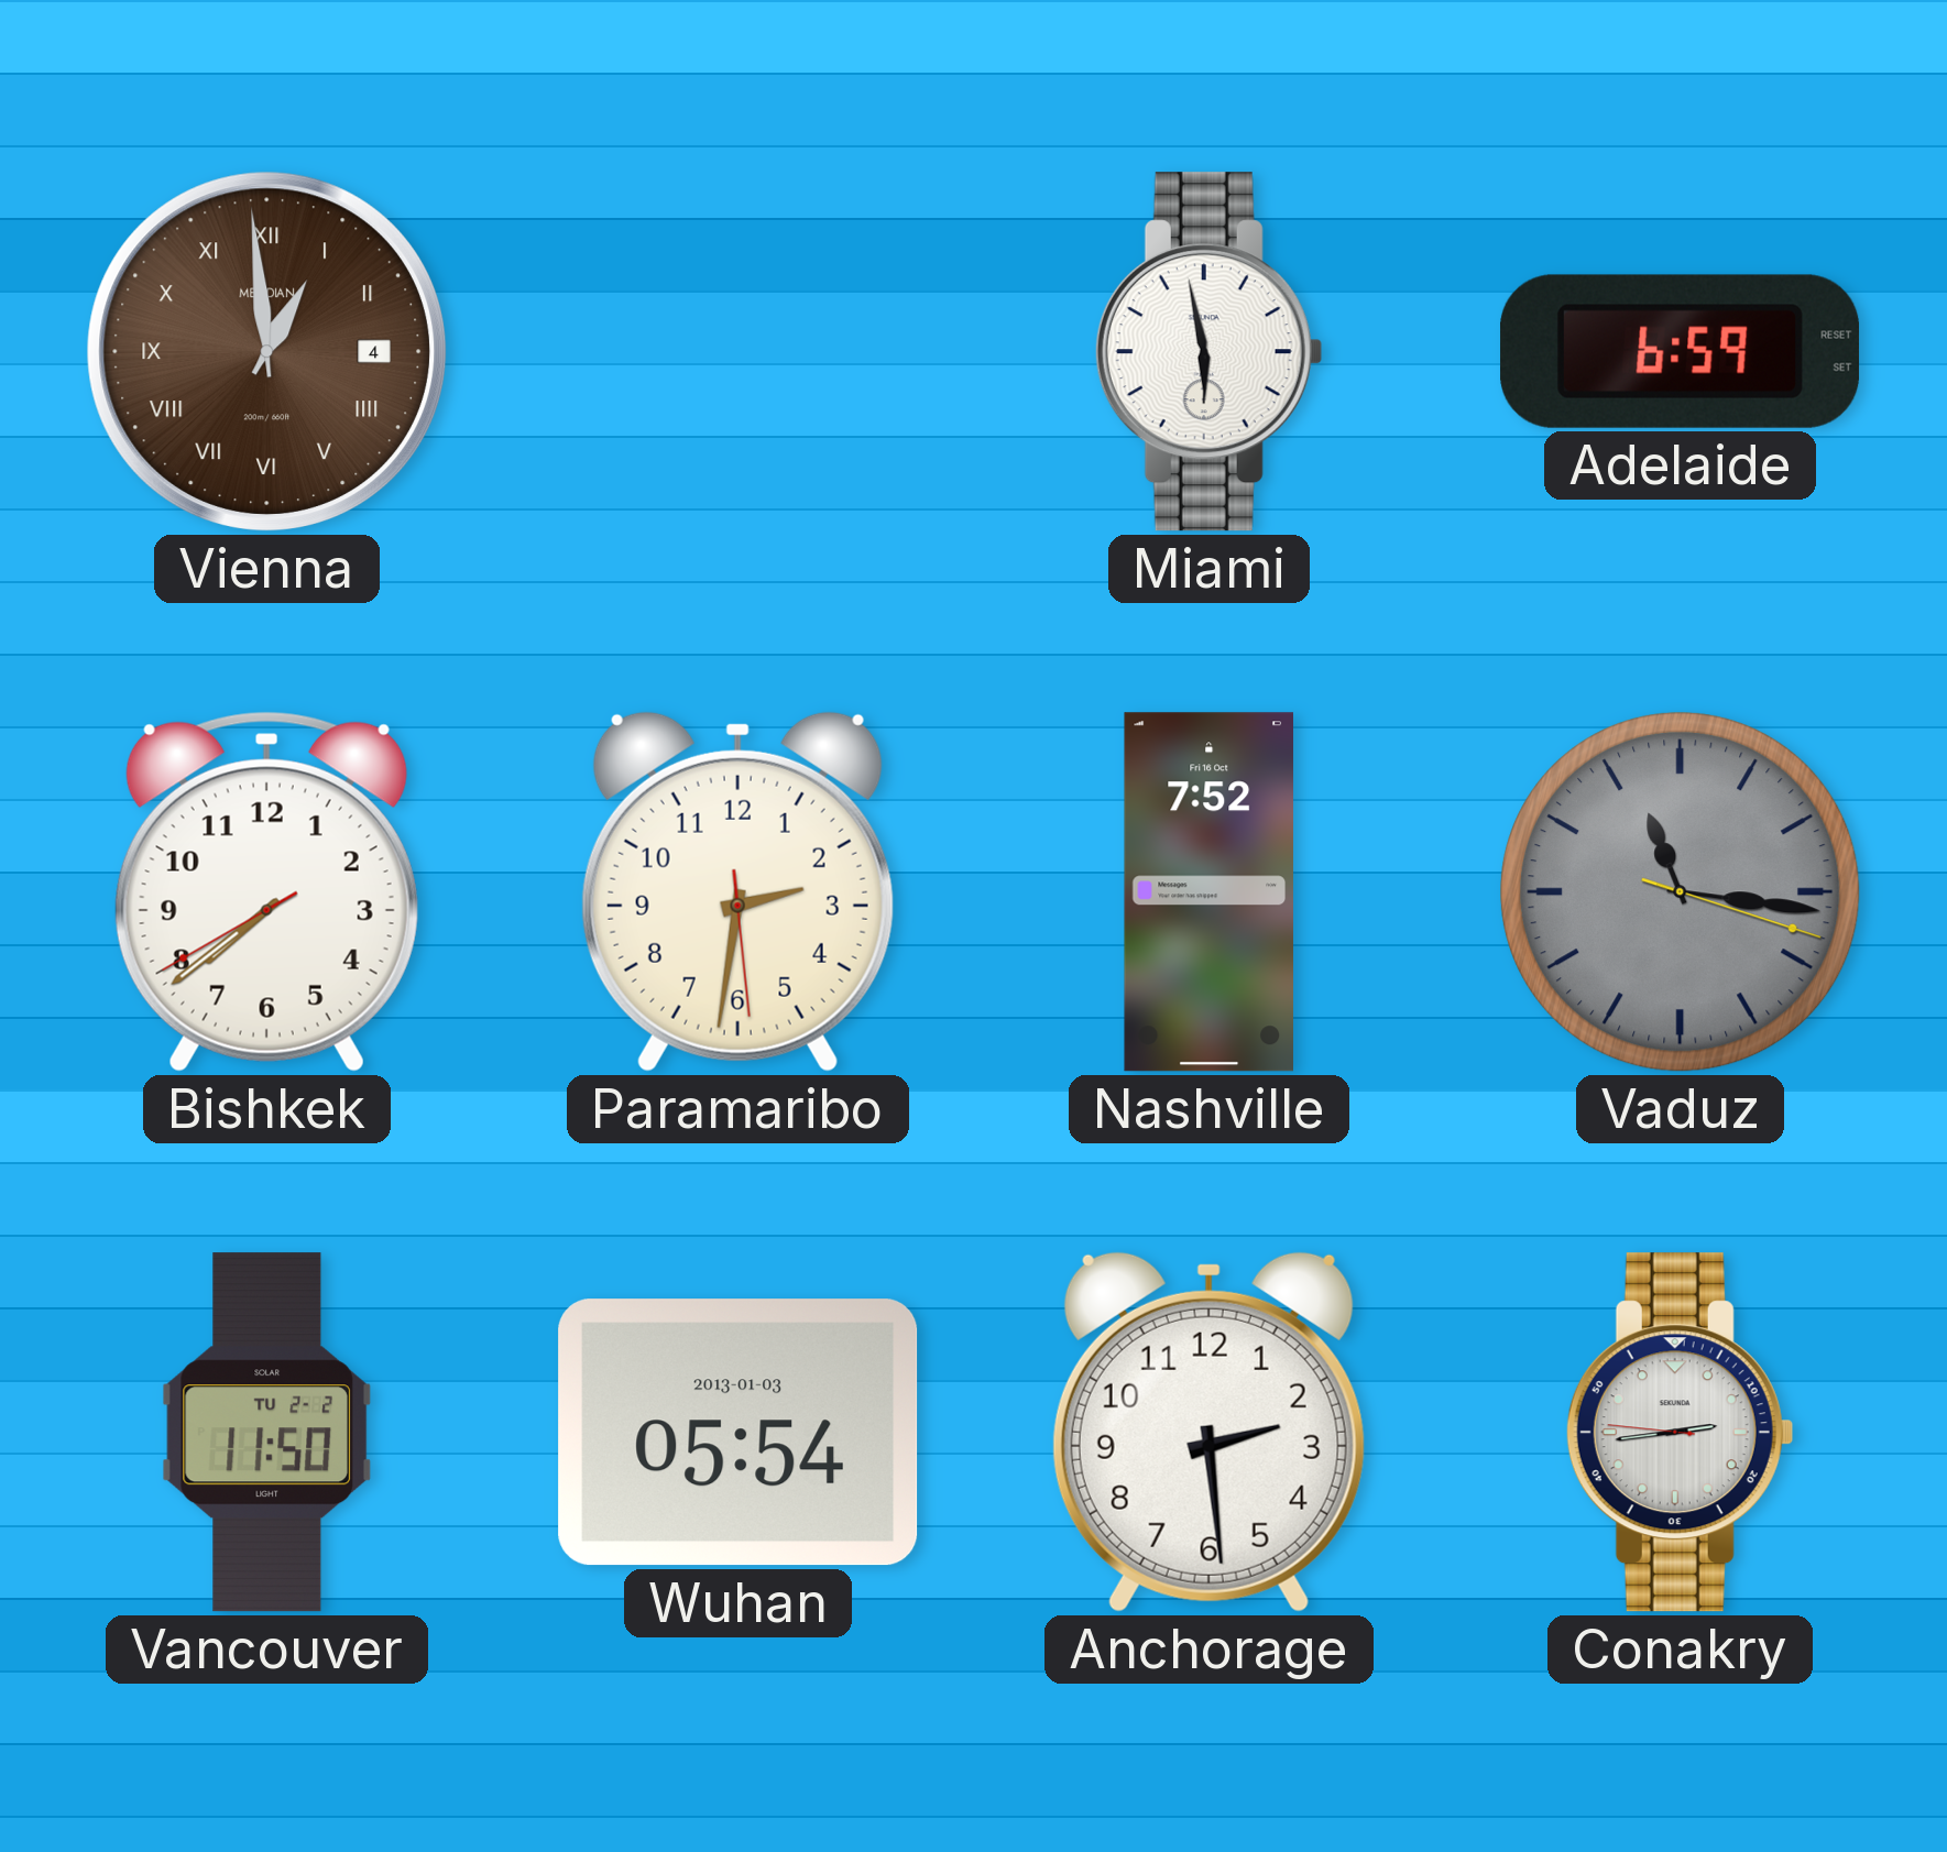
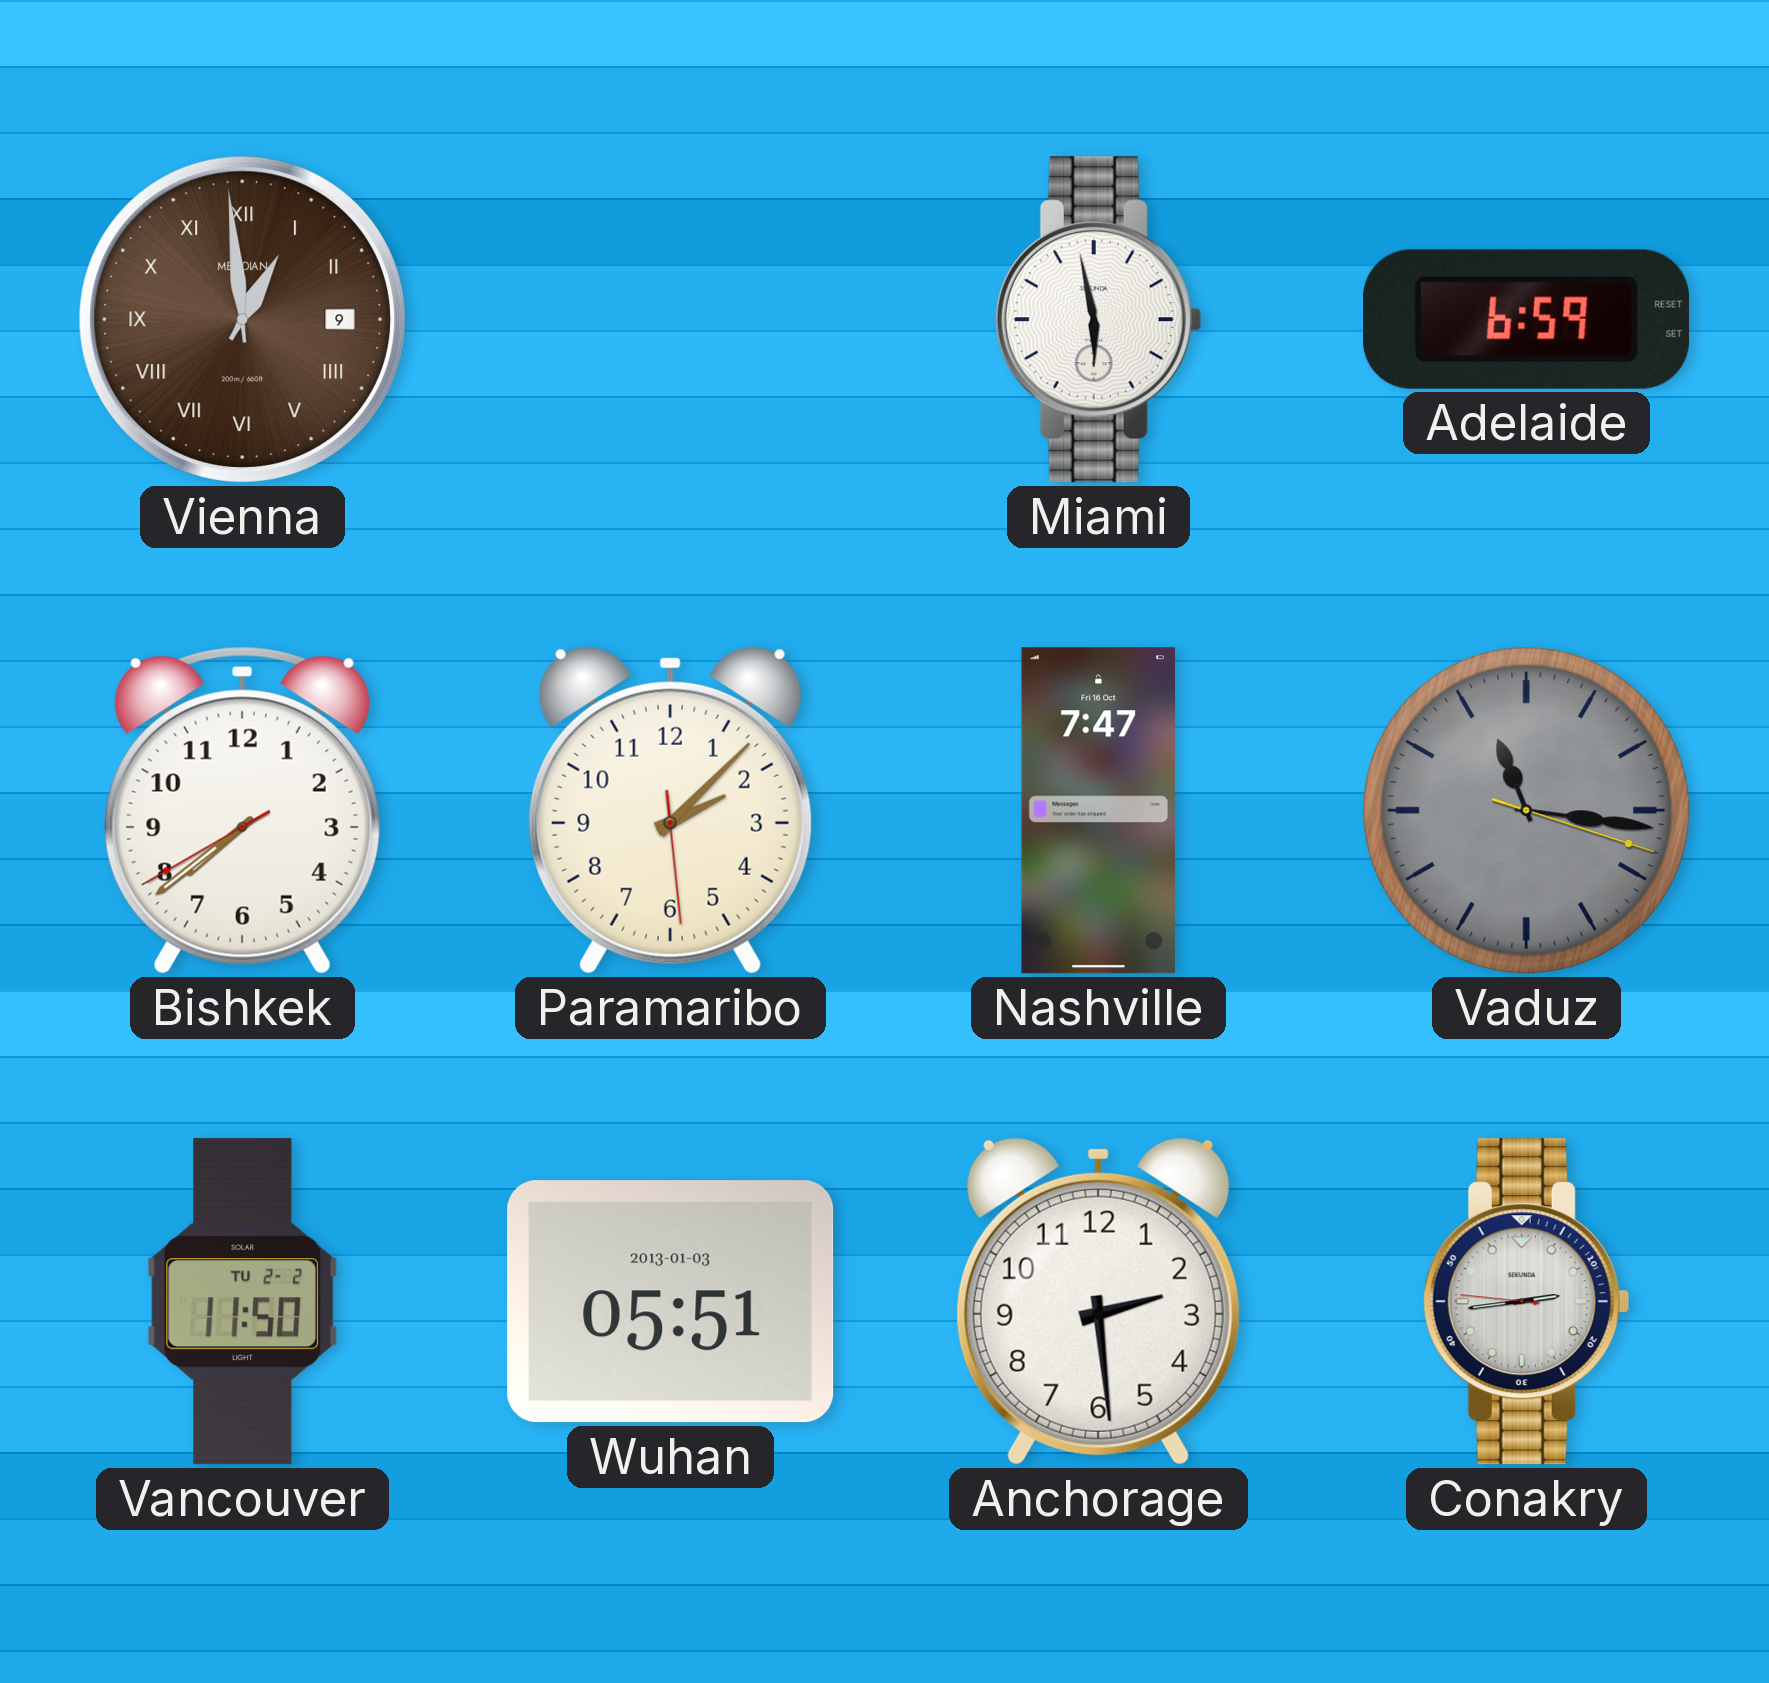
Vienna date: 4 -> 9 (242, 319)
Paramaribo: 2:31 -> 2:07 (670, 810)
Nashville: 7:52 -> 7:47 (1098, 811)
Wuhan: 05:54 -> 05:51 (671, 1302)
